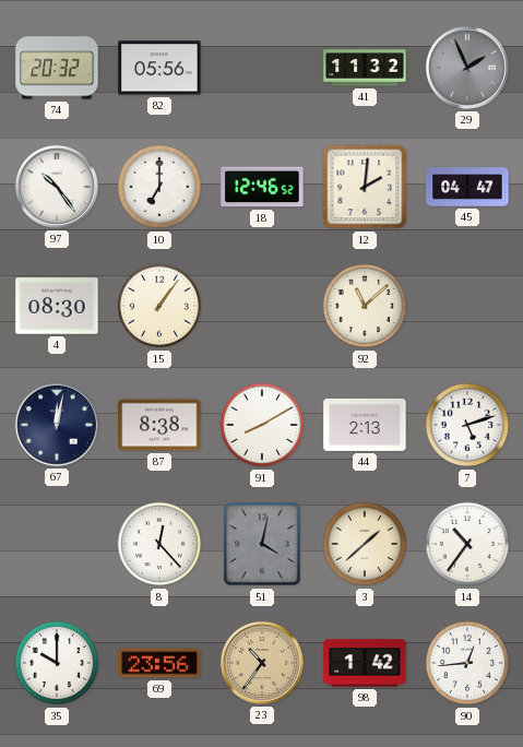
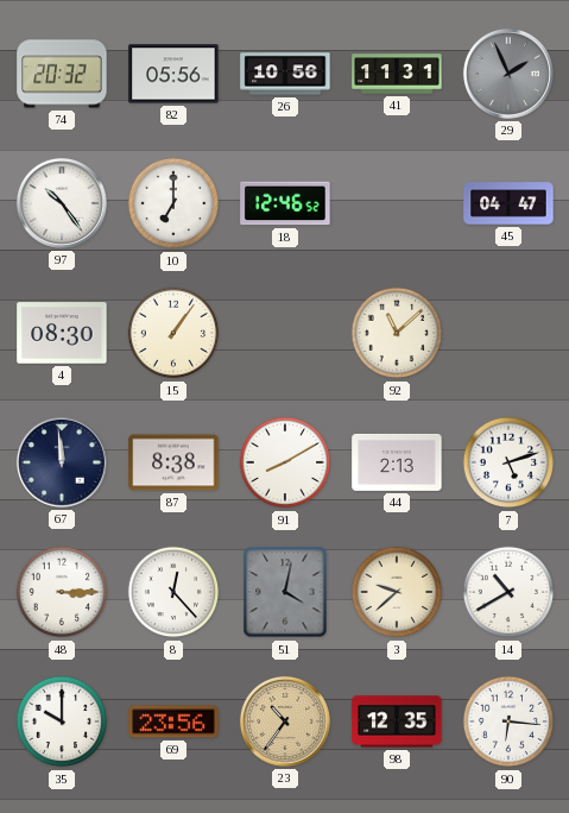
26: none -> 10:56 (285, 74)
41: 11:32 -> 11:31 (397, 74)
12: 2:01 -> none (365, 187)
67: 12:02 -> 11:59 (62, 462)
48: none -> 3:15 (62, 592)
3: 1:38 -> 9:38 (397, 592)
14: 10:36 -> 10:40 (508, 592)
98: 1:42 -> 12:35 (397, 721)
90: 12:44 -> 6:16 (508, 721)
